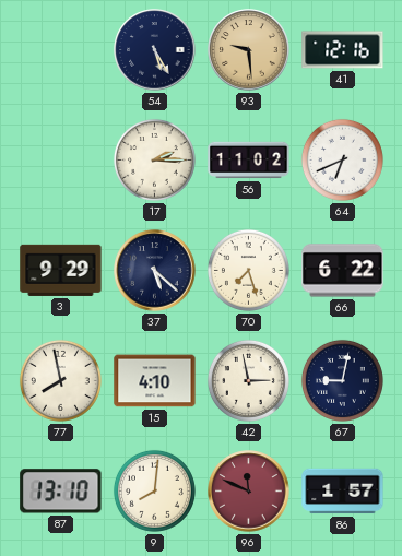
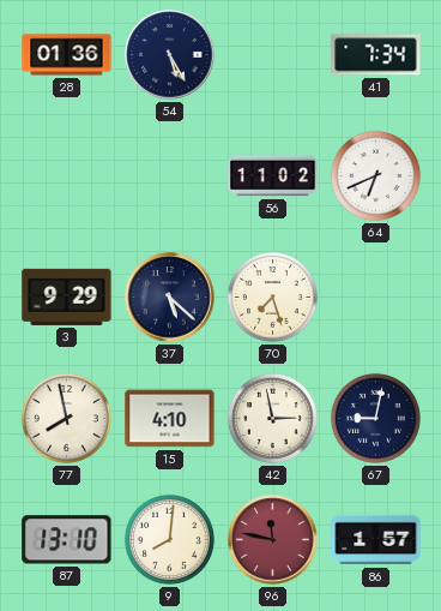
28: none -> 01:36 (67, 55)
93: 9:29 -> none (249, 50)
41: 12:16 -> 7:34 (376, 55)
17: 2:15 -> none (154, 159)
66: 6:22 -> none (343, 271)
96: 11:49 -> 11:47 (273, 540)
